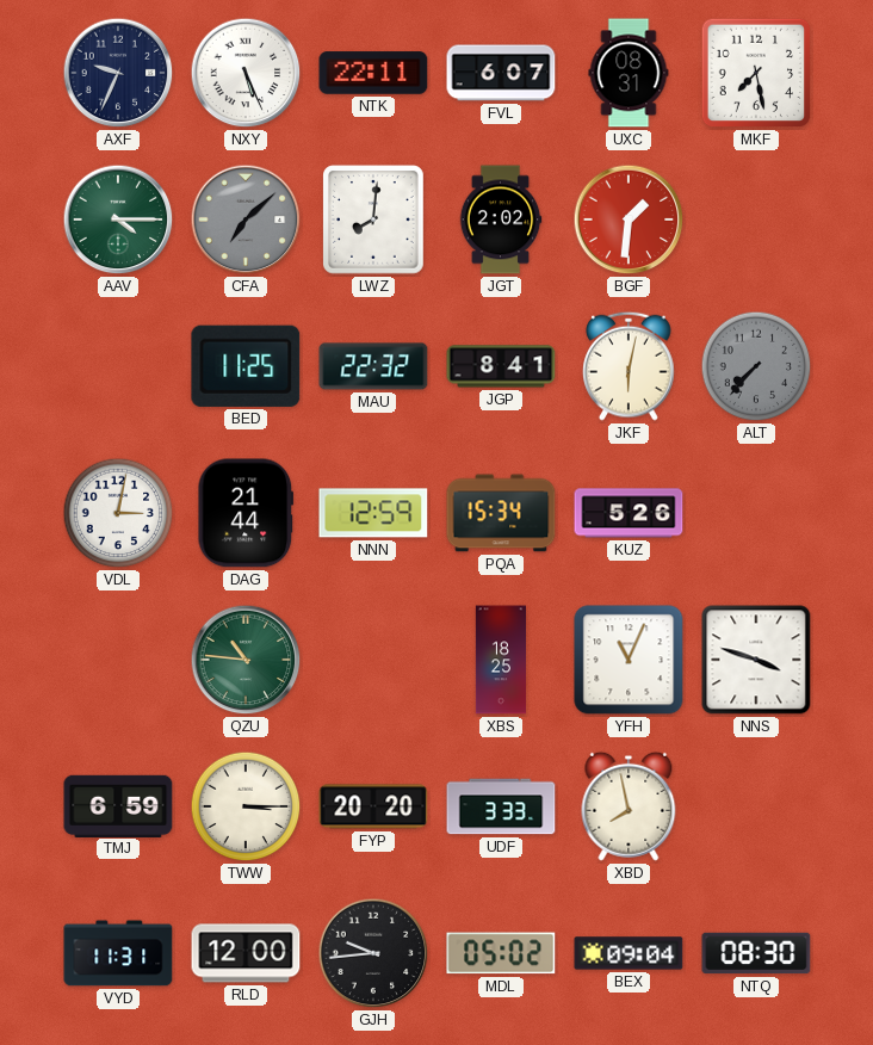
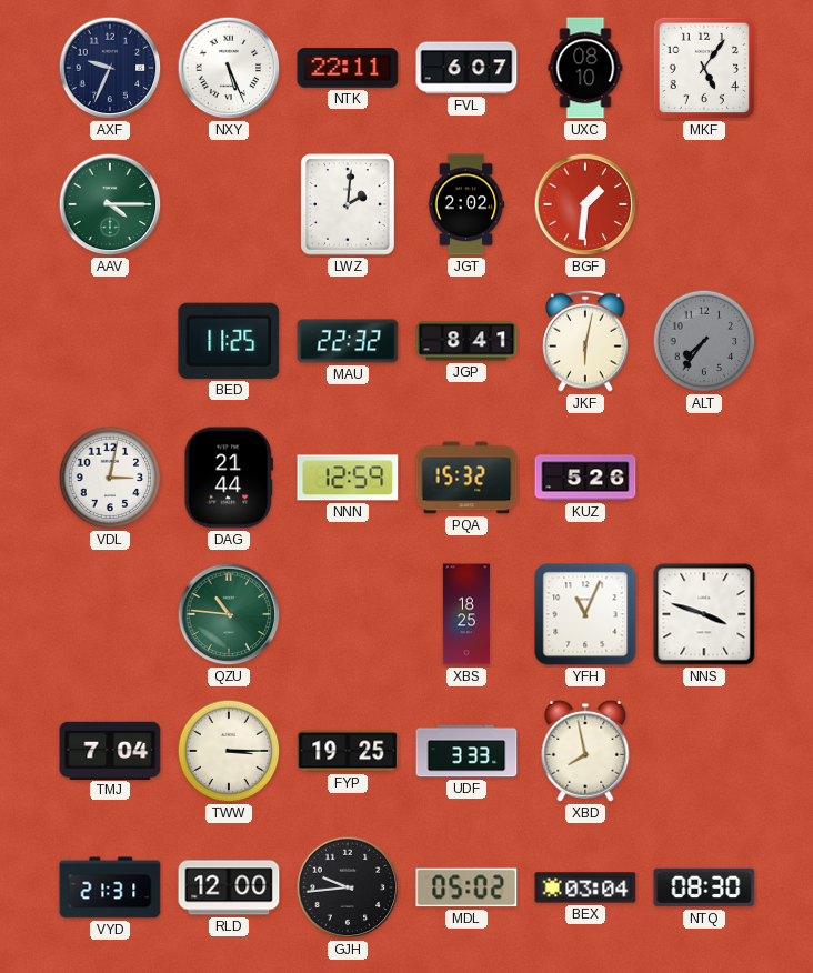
UXC: 08:31 -> 08:10 (585, 68)
MKF: 7:28 -> 5:06 (704, 68)
CFA: 7:08 -> none (246, 219)
LWZ: 8:01 -> 2:01 (348, 204)
ALT: 7:37 -> 7:36 (704, 341)
PQA: 15:34 -> 15:32 (466, 478)
TMJ: 6:59 -> 7:04 (110, 750)
FYP: 20:20 -> 19:25 (348, 751)
VYD: 11:31 -> 21:31 (110, 887)
BEX: 09:04 -> 03:04 (585, 887)
